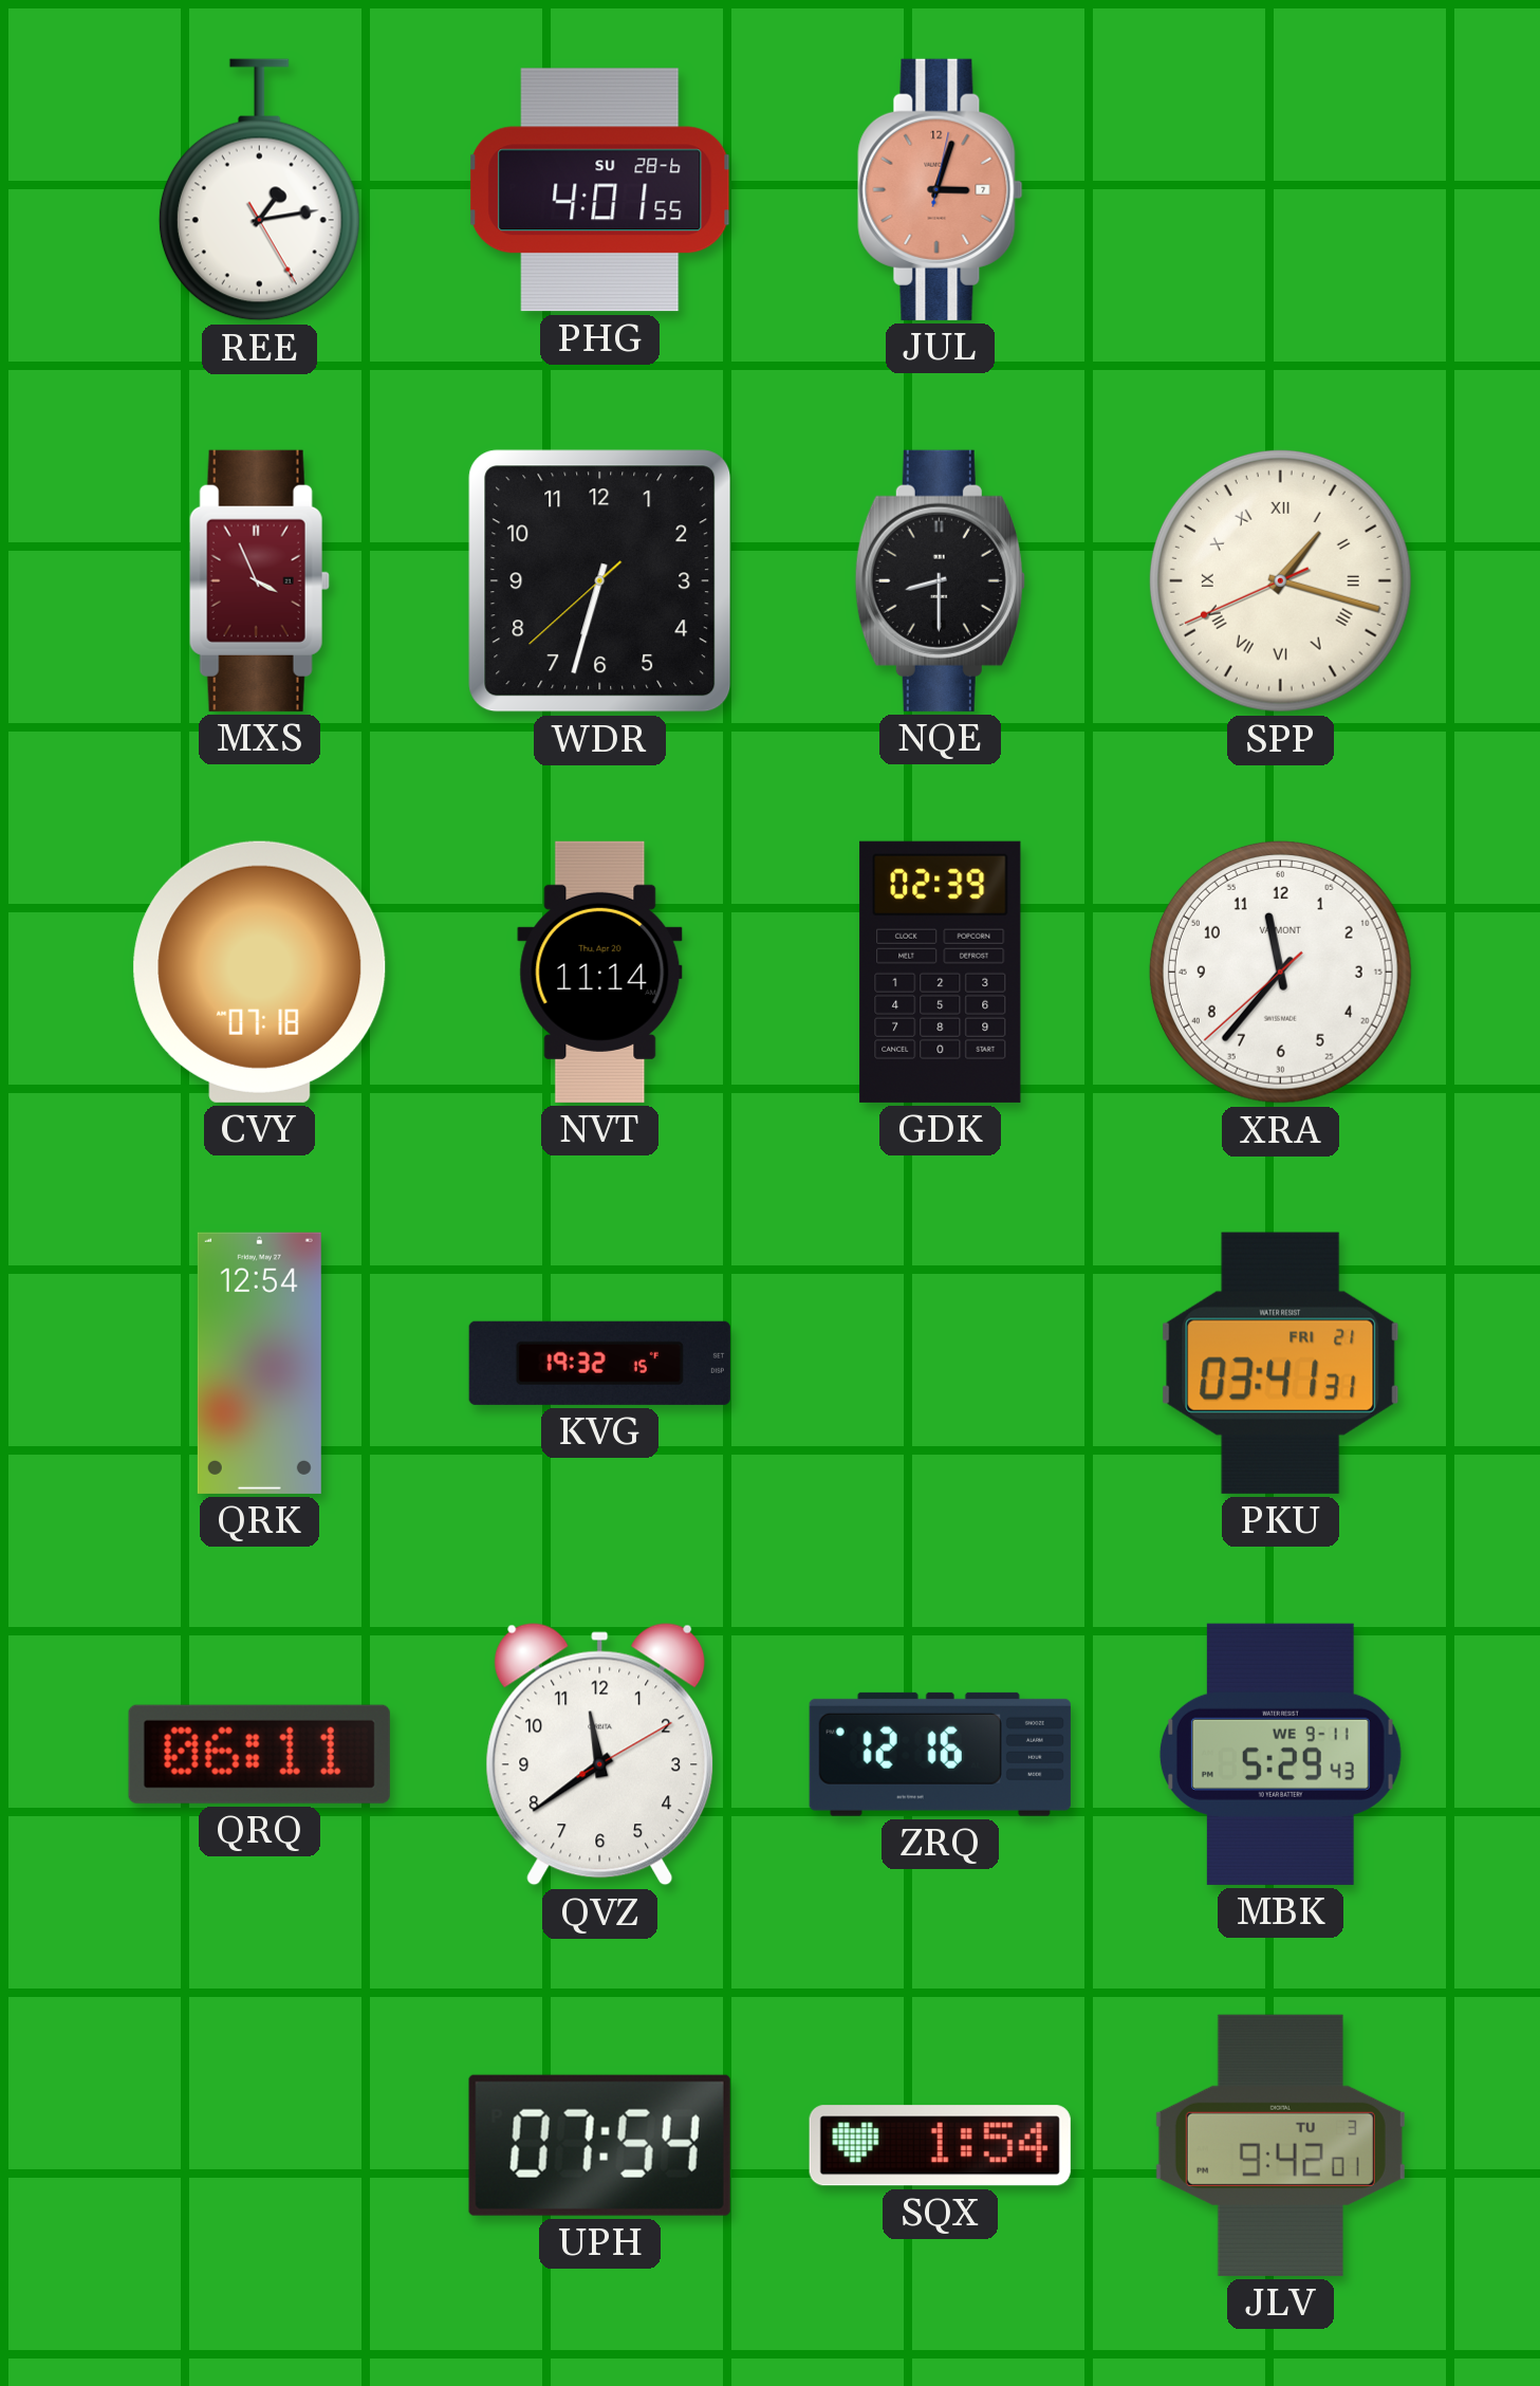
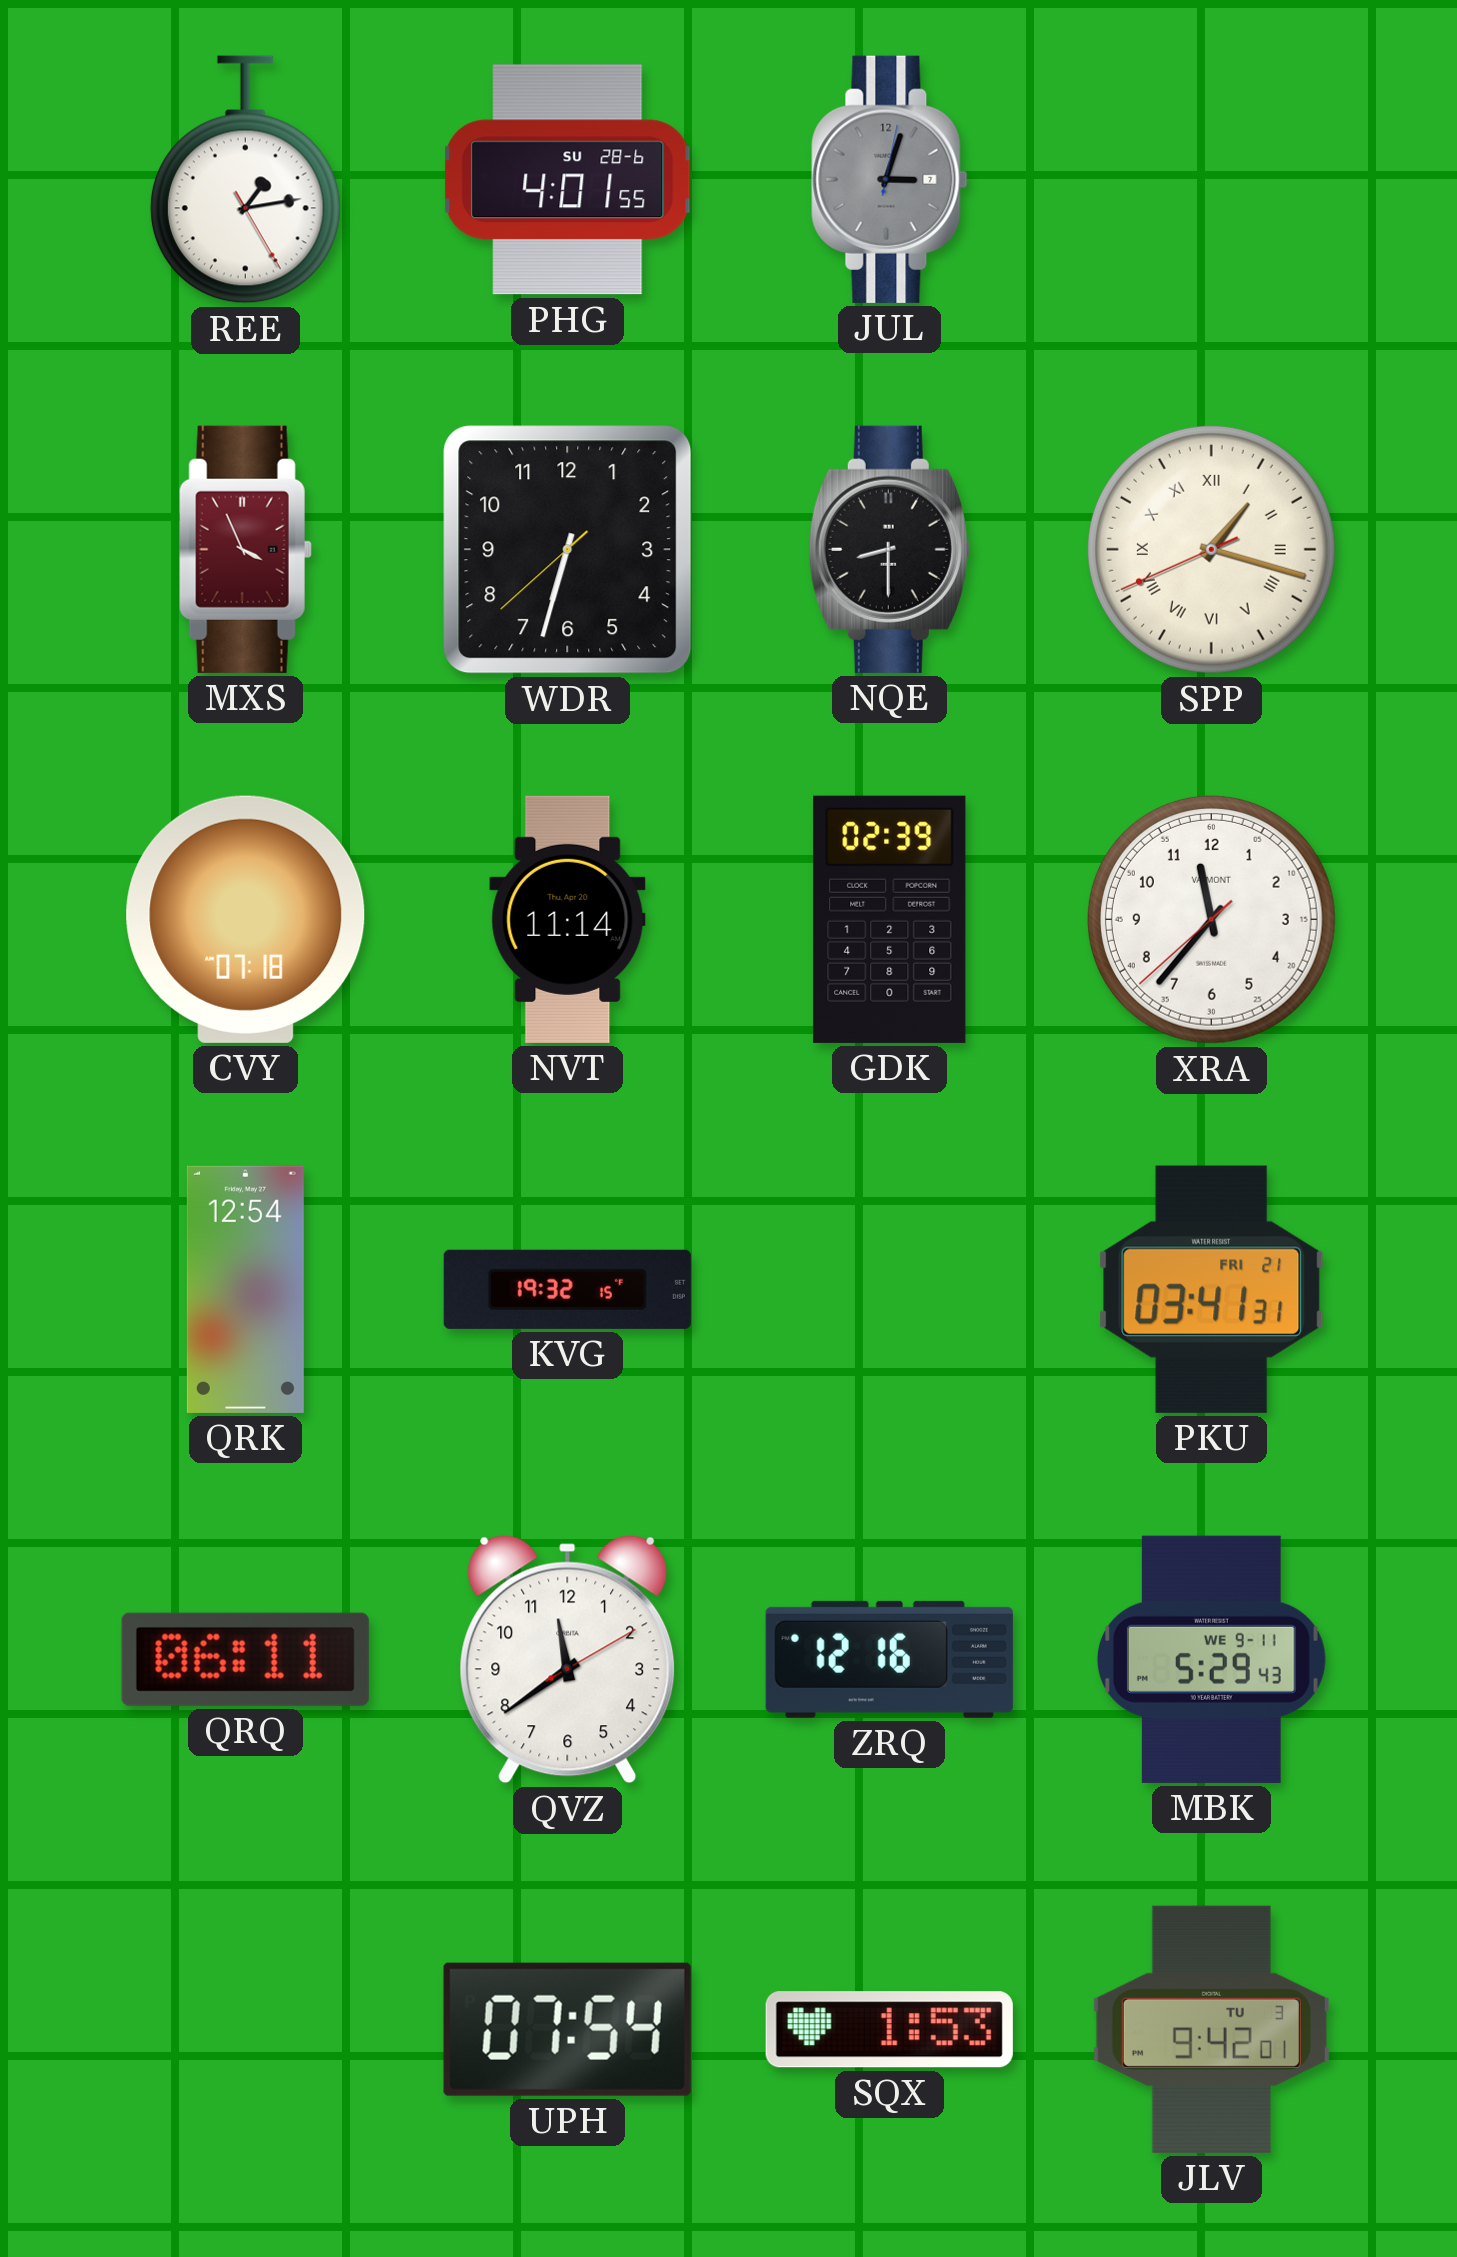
JUL dial: salmon -> grey (890, 179)
SQX: 1:54 -> 1:53 (889, 2030)
